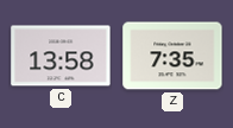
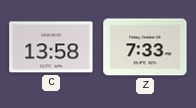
Z: 7:35 -> 7:33 (145, 47)
